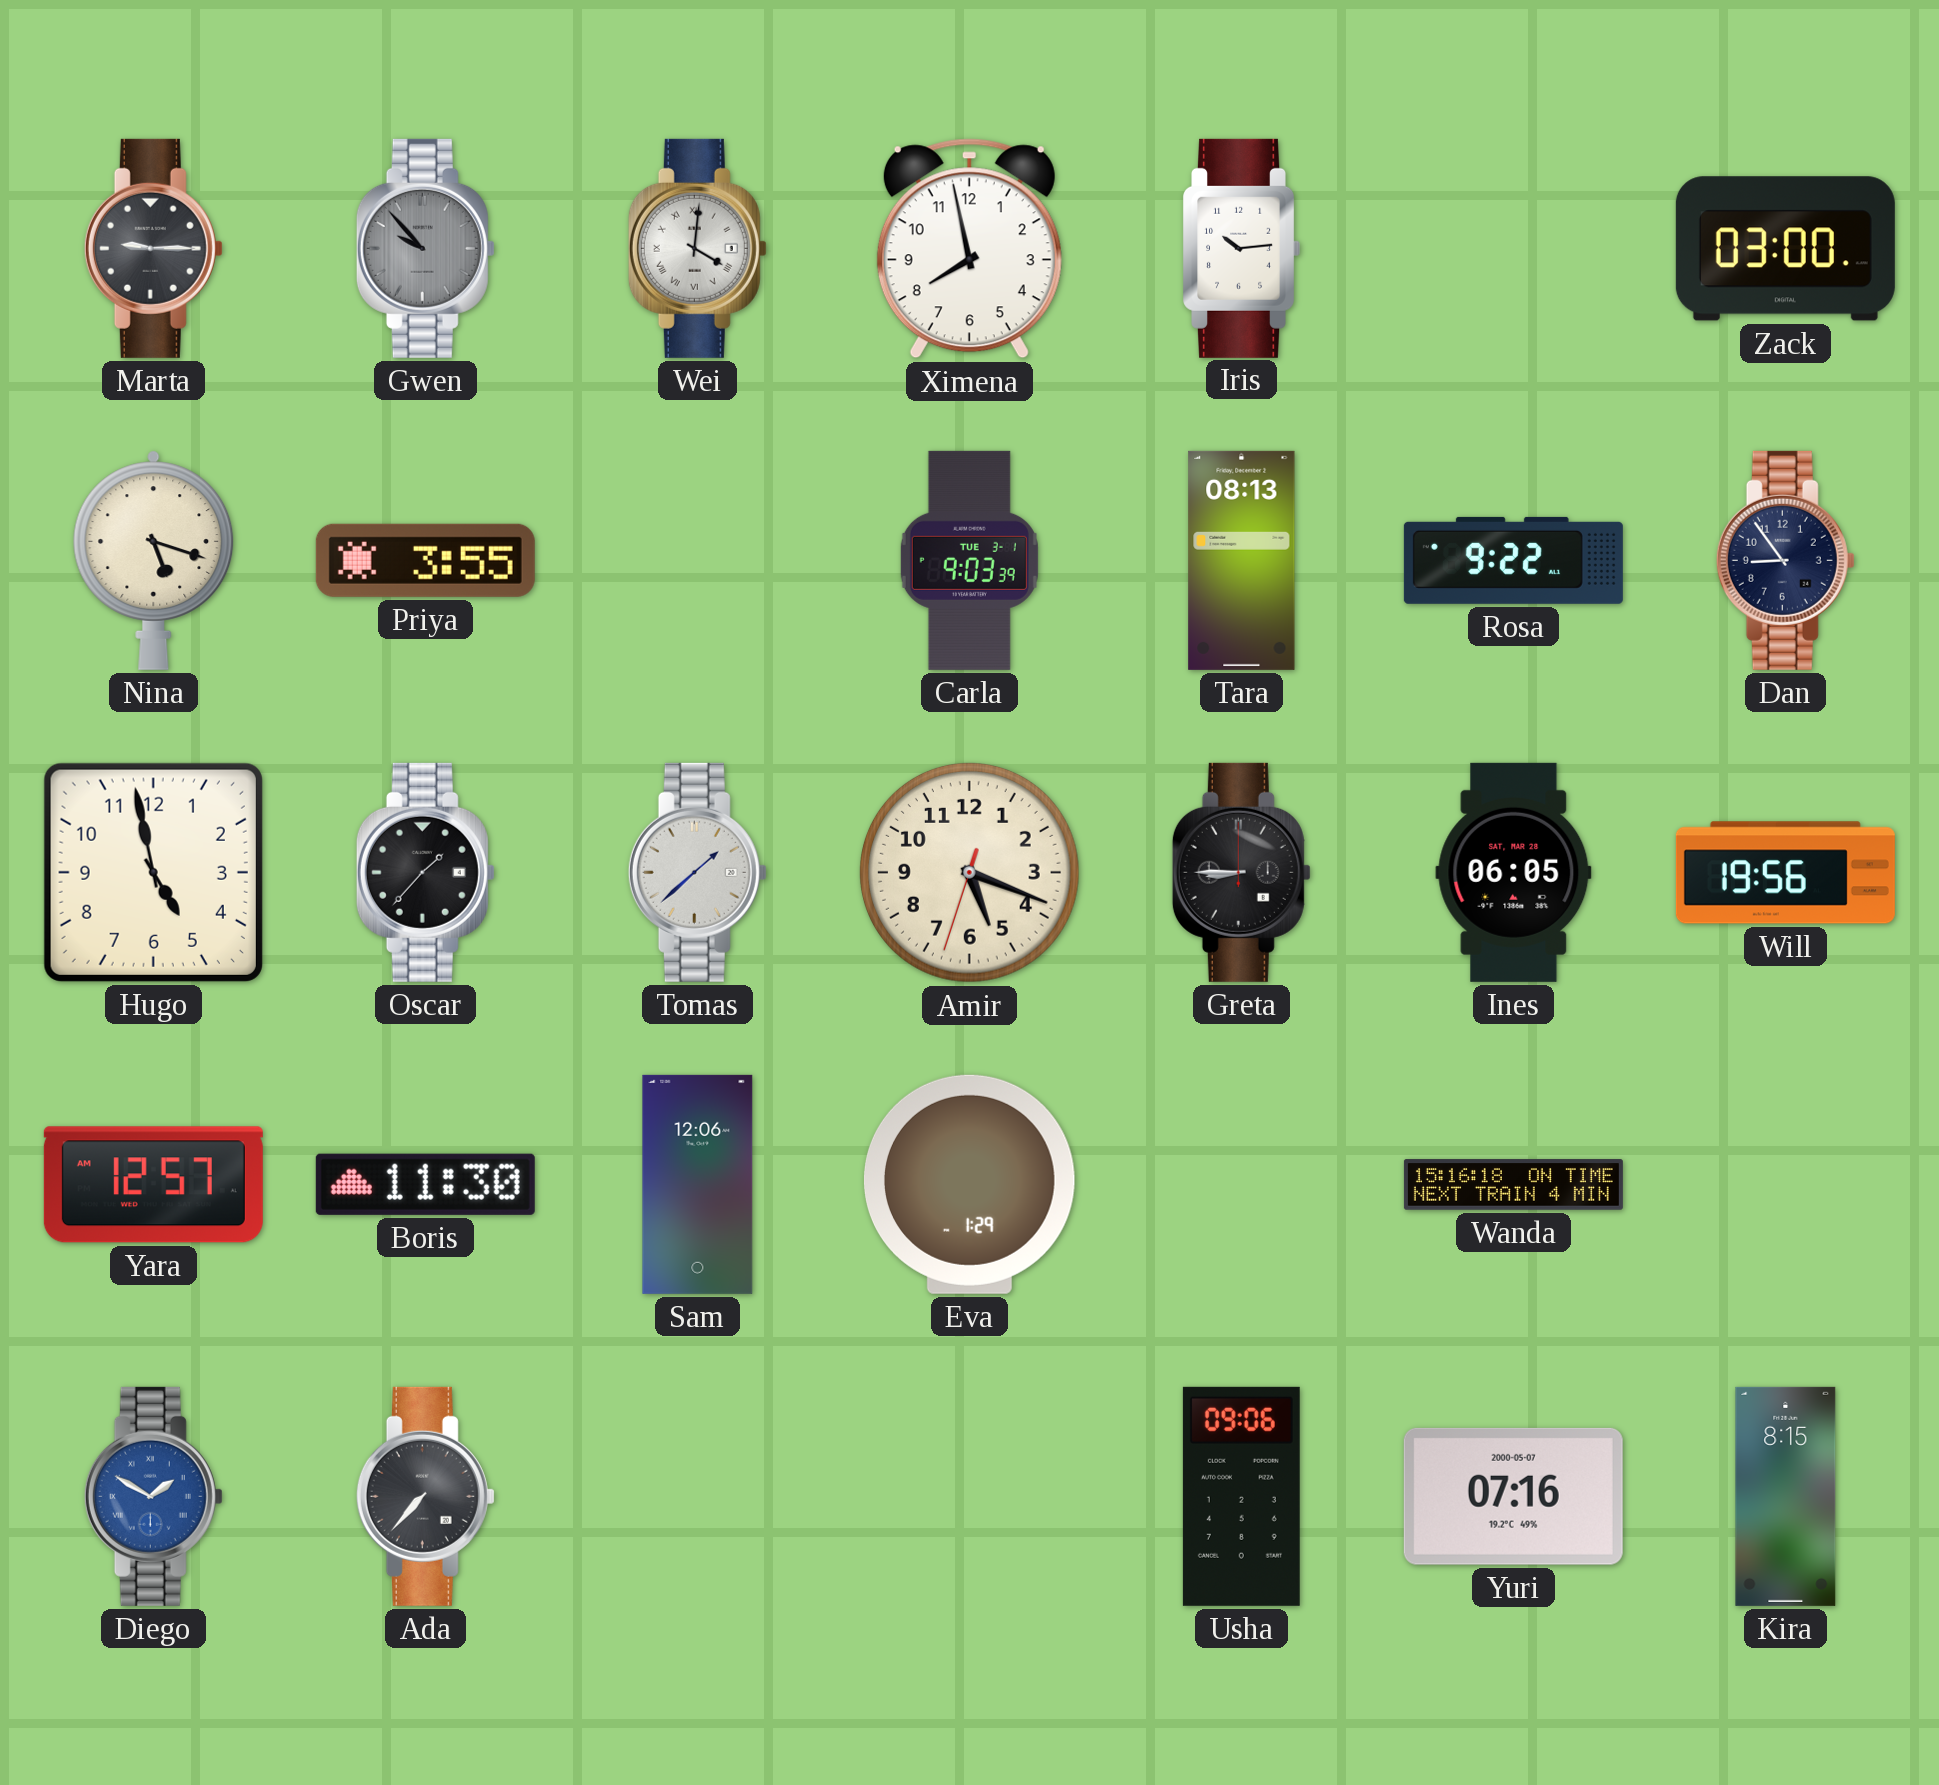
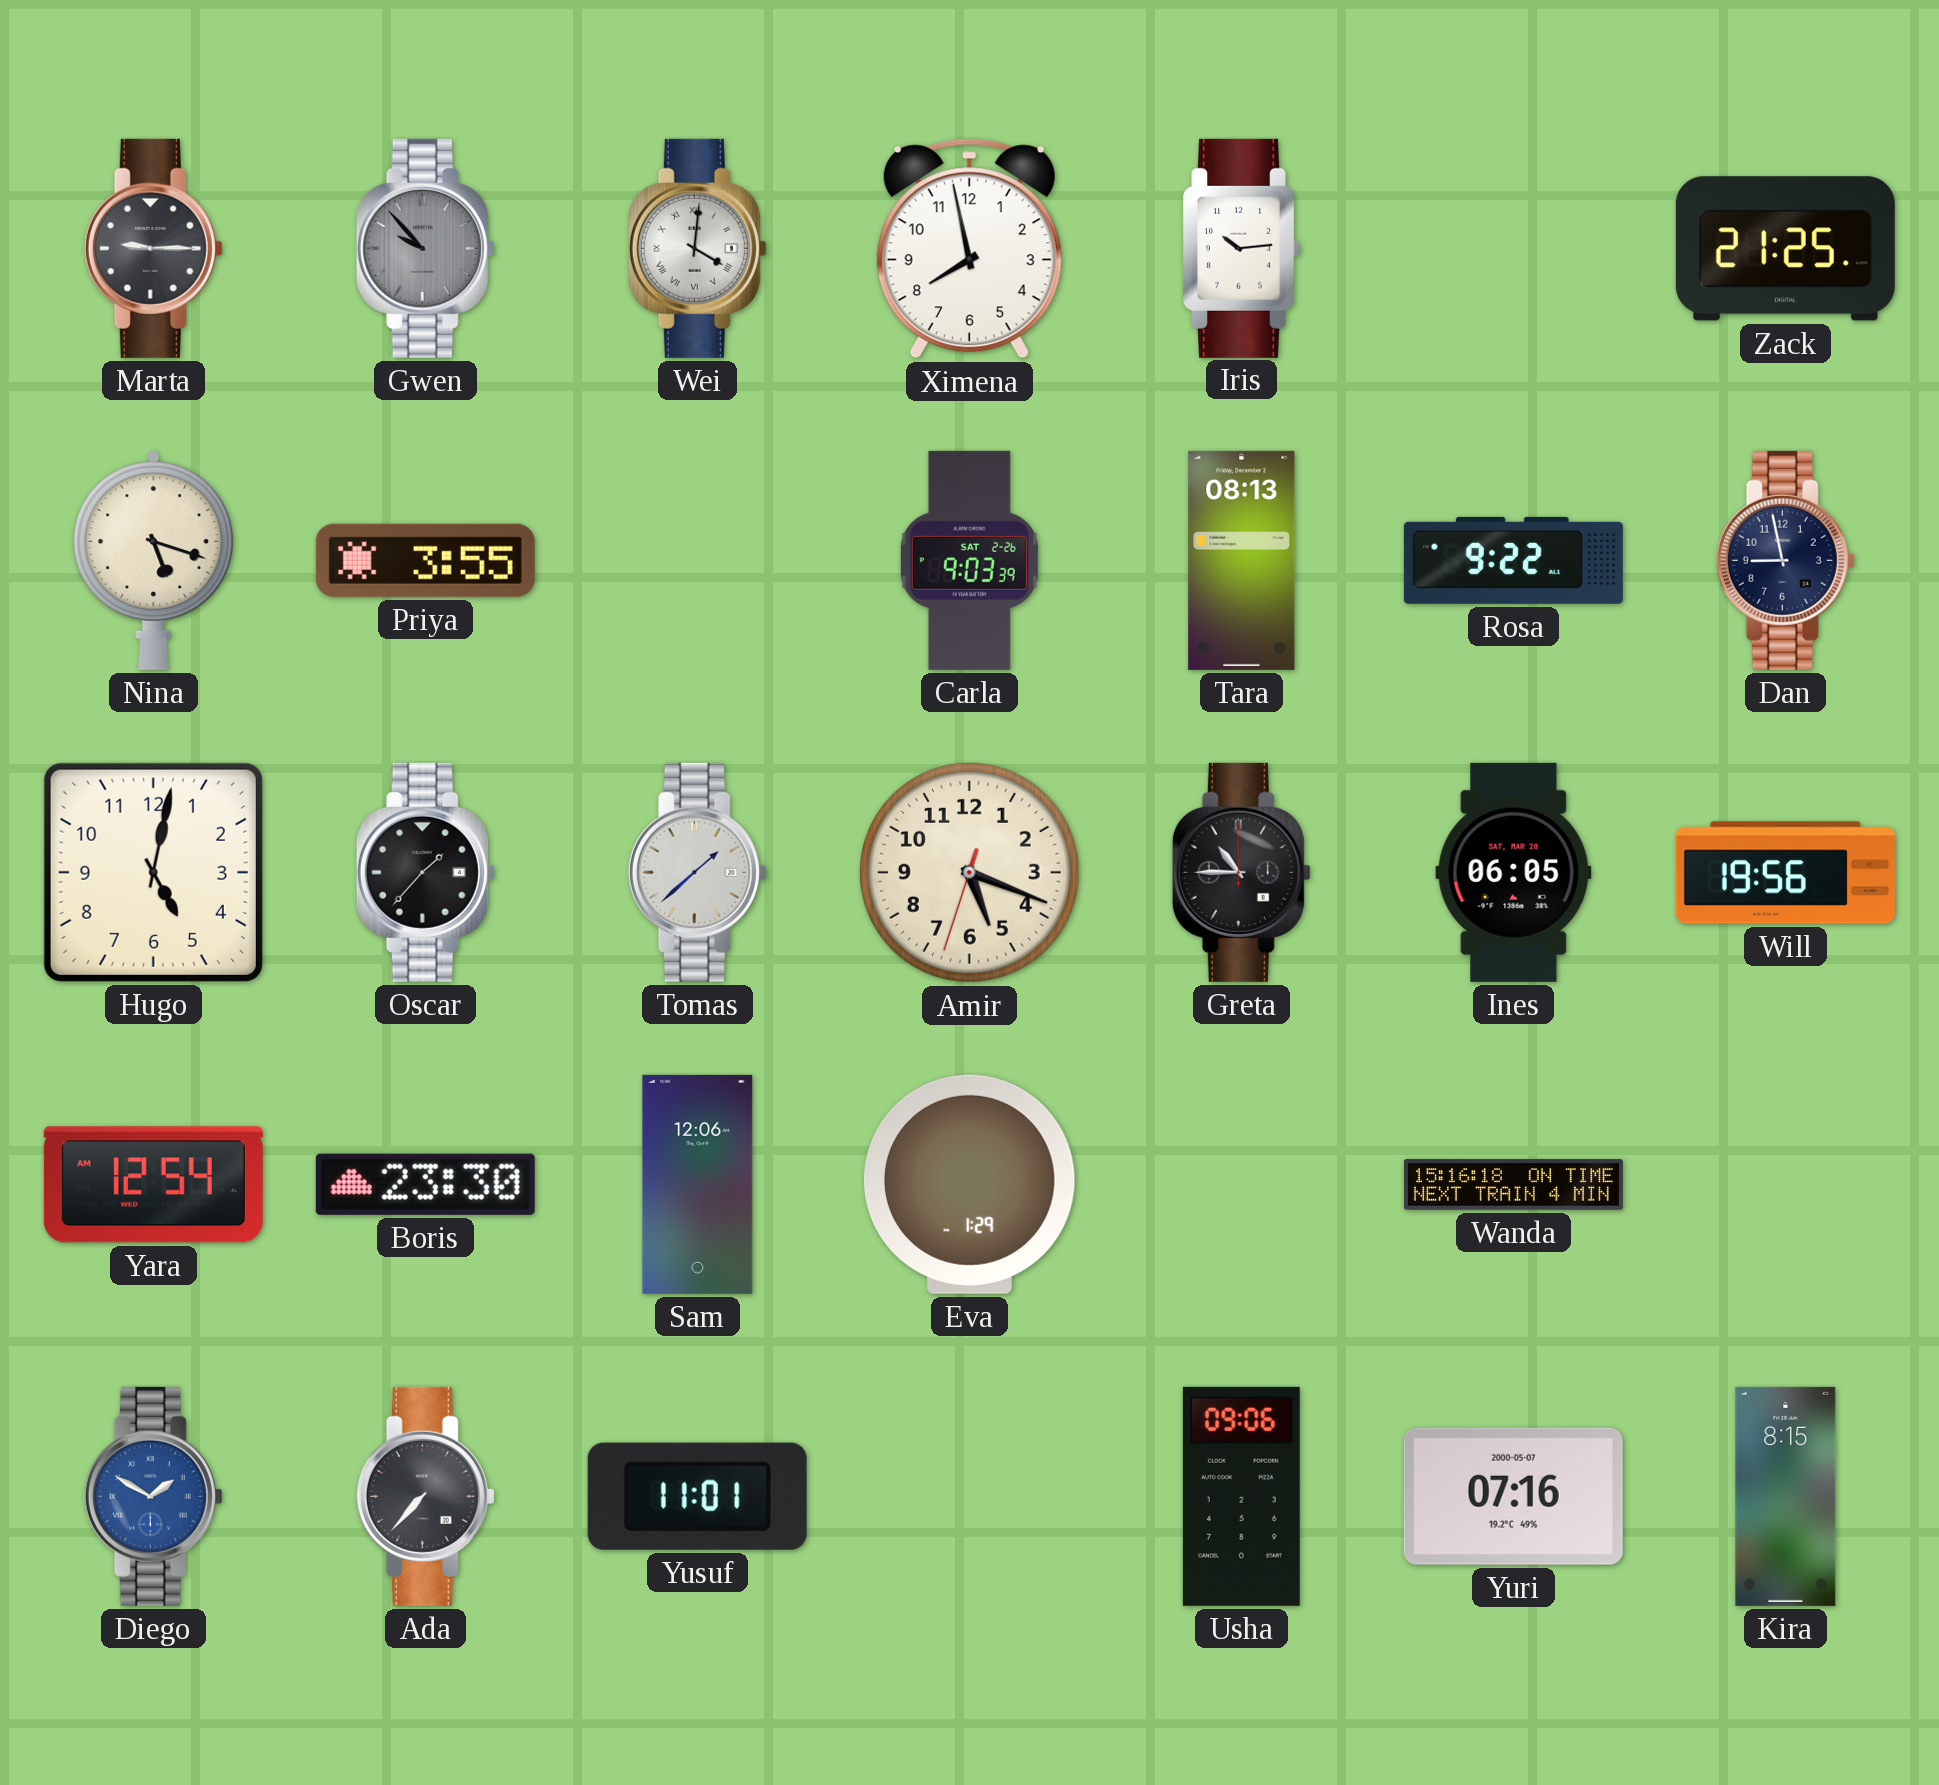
Zack: 03:00 -> 21:25 (1785, 249)
Carla date: TUE 3-1 -> SAT 2-26 (969, 560)
Dan: 8:54 -> 8:58 (1785, 560)
Hugo: 4:58 -> 5:02 (153, 872)
Greta: 8:45 -> 10:45 (1241, 872)
Yara: 12:57 -> 12:54 (153, 1185)
Boris: 11:30 -> 23:30 (425, 1184)
Yusuf: none -> 11:01 (697, 1496)
